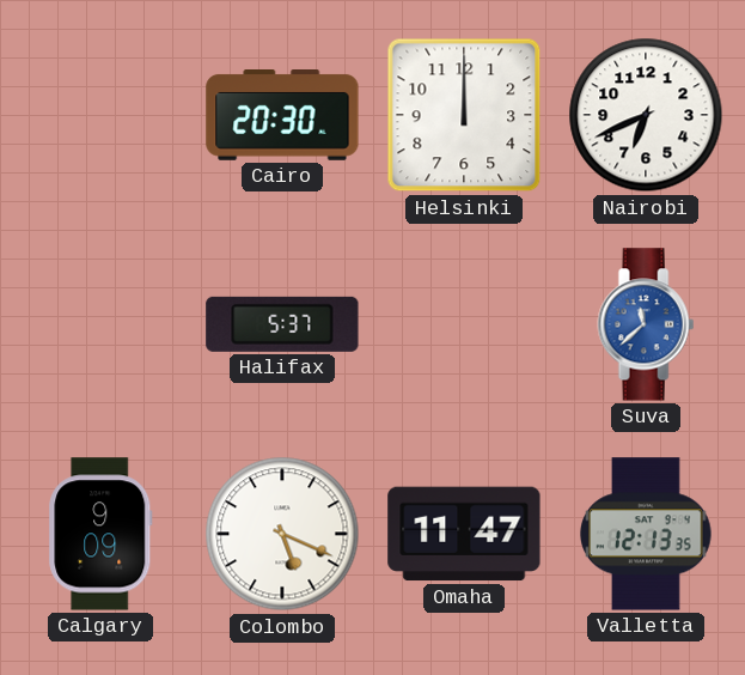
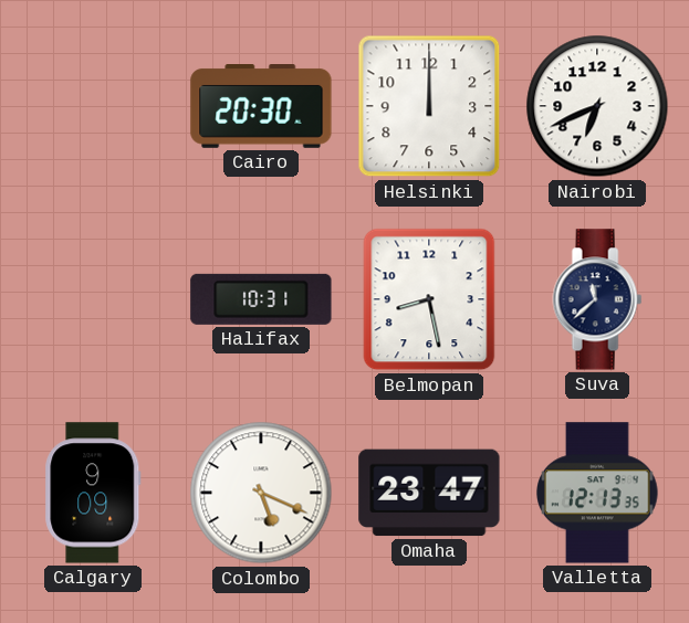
Halifax: 5:37 -> 10:31 (261, 299)
Belmopan: none -> 8:28 (429, 299)
Suva dial: blue -> navy (597, 299)
Omaha: 11:47 -> 23:47 (429, 493)
